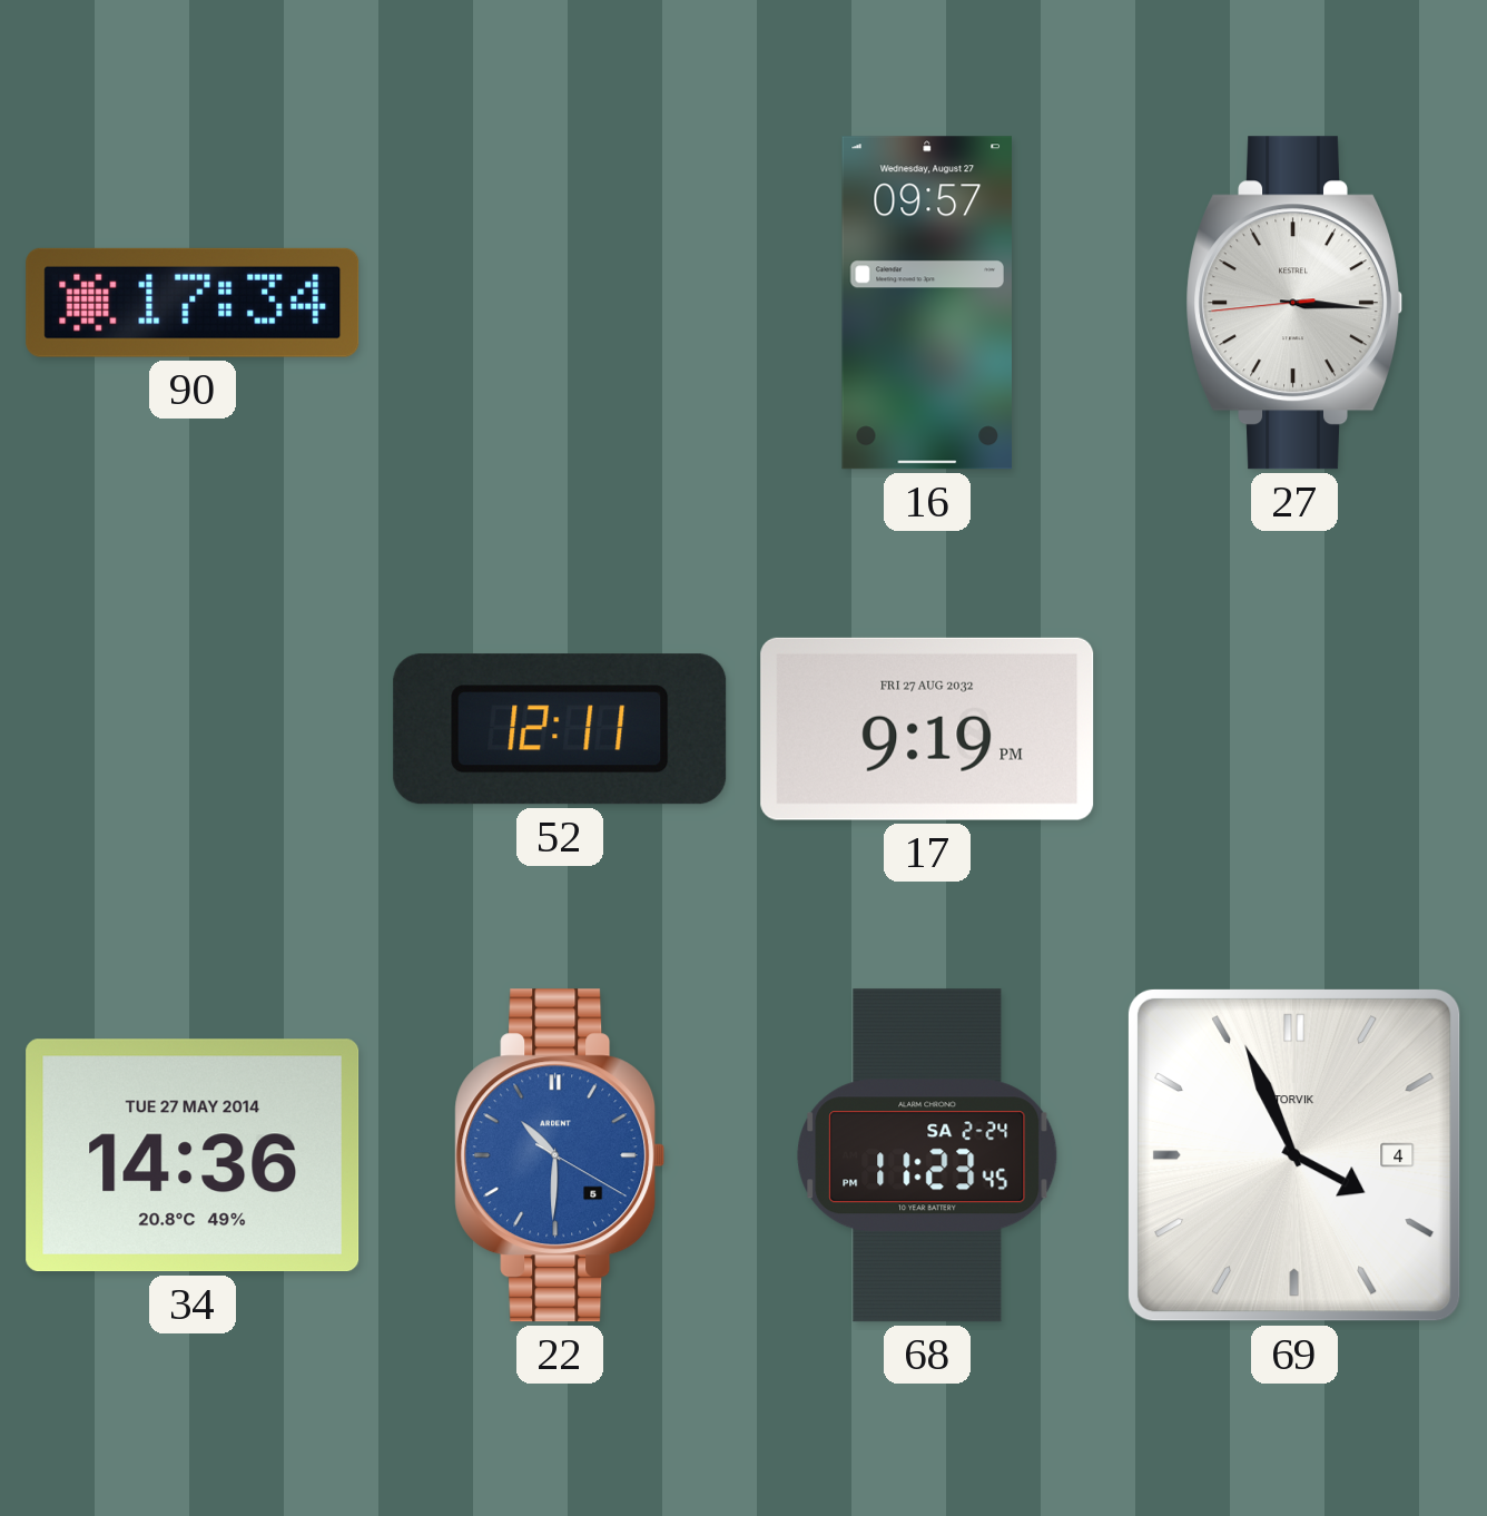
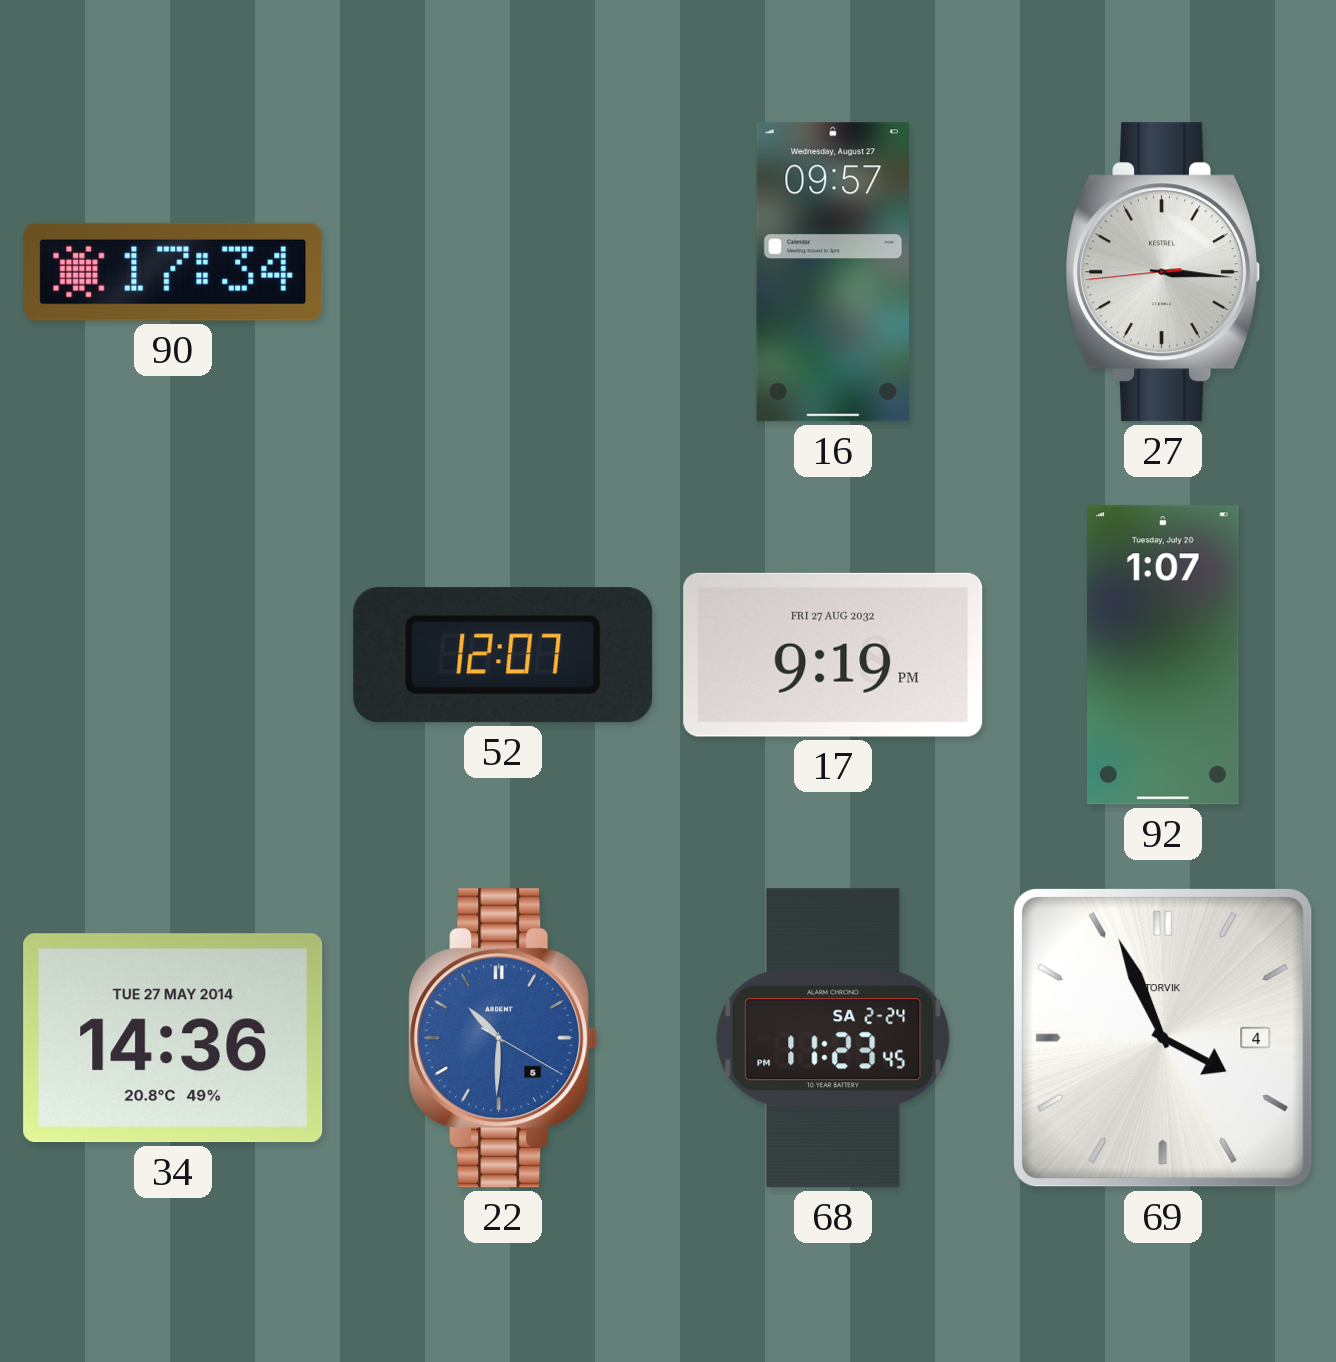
52: 12:11 -> 12:07 (503, 655)
92: none -> 1:07 (1164, 655)
